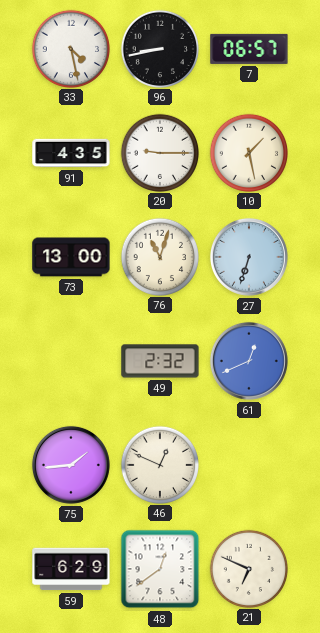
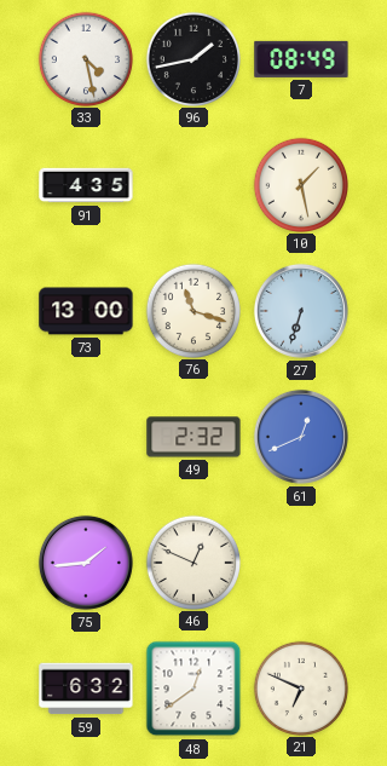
96: 8:43 -> 1:43 (192, 58)
7: 06:57 -> 08:49 (301, 59)
20: 9:15 -> none (159, 152)
76: 11:03 -> 11:18 (192, 310)
59: 6:29 -> 6:32 (86, 689)
